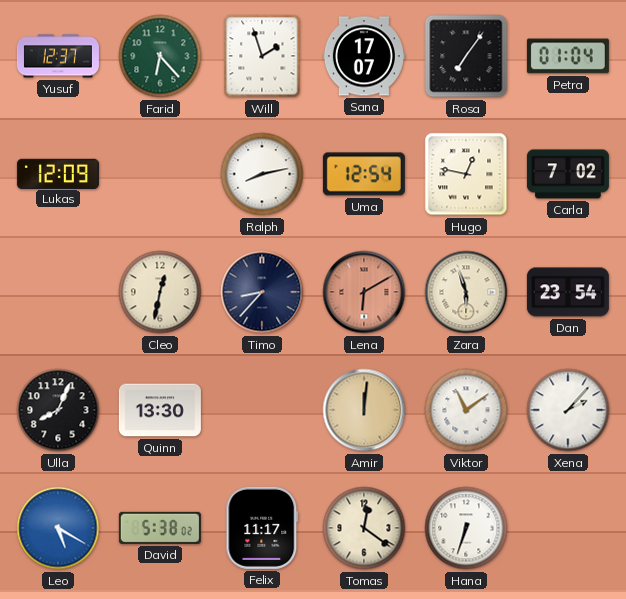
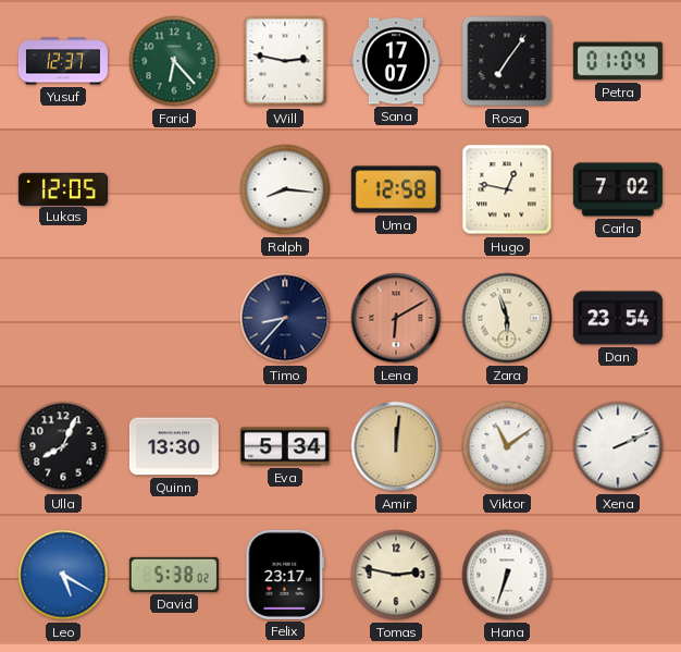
Will: 1:57 -> 2:47 (285, 61)
Lukas: 12:09 -> 12:05 (63, 188)
Ralph: 8:13 -> 8:16 (285, 189)
Uma: 12:54 -> 12:58 (396, 189)
Cleo: 12:32 -> none (160, 292)
Eva: none -> 5:34 (285, 446)
Xena: 2:07 -> 2:11 (618, 446)
Felix: 11:17 -> 23:17 (285, 575)
Tomas: 12:21 -> 2:47 (396, 575)
